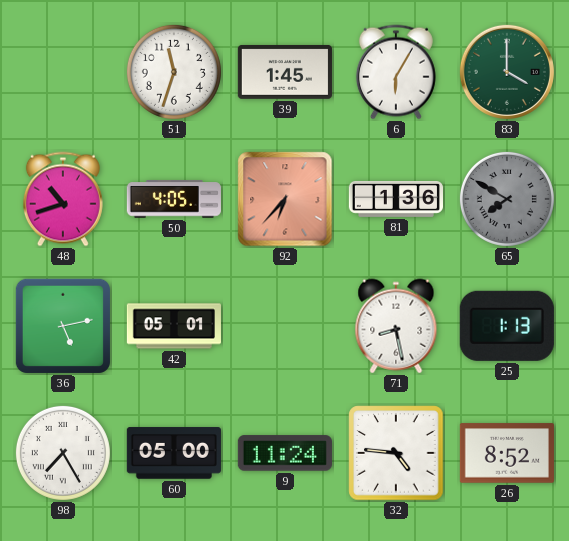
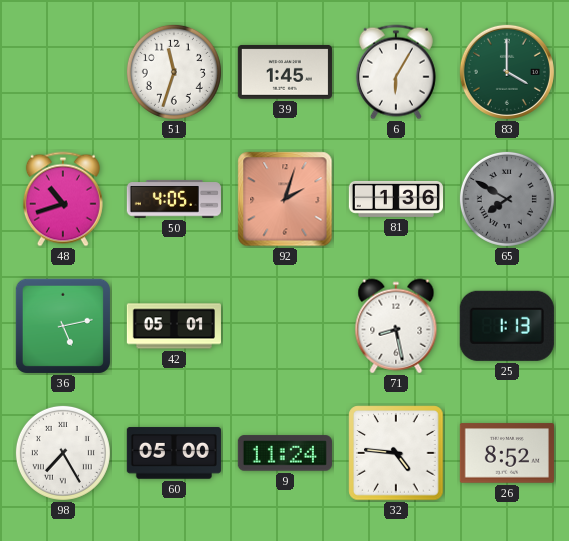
92: 6:37 -> 2:03 (285, 199)
